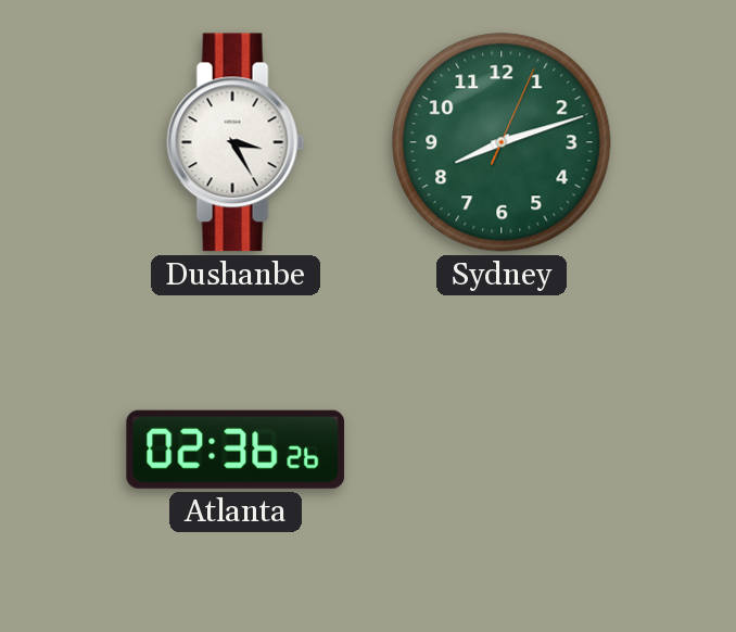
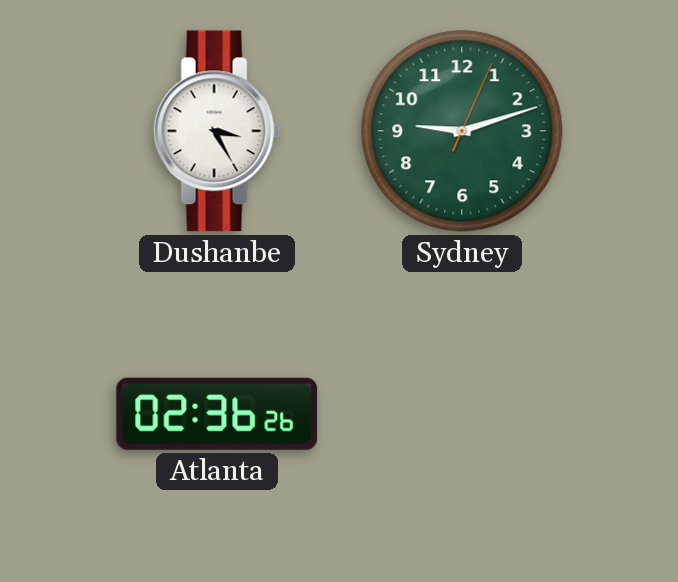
Sydney: 8:12 -> 9:12 (462, 131)
